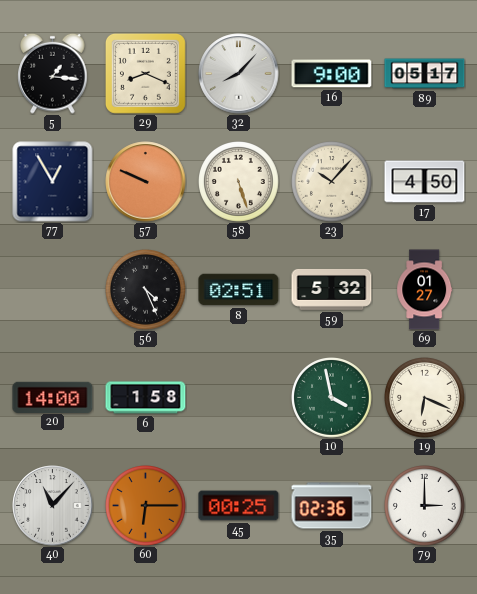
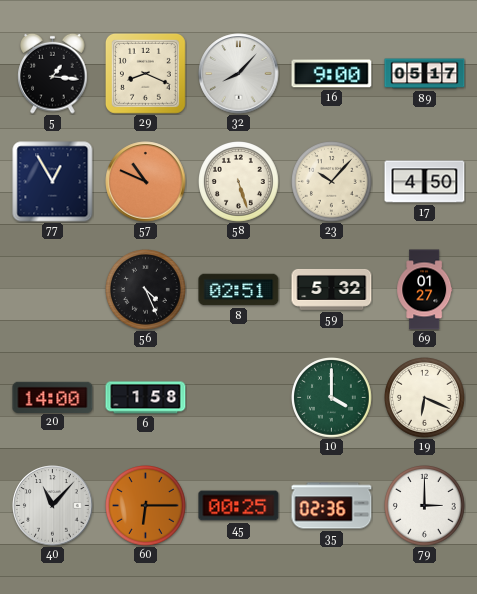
57: 9:49 -> 10:49 (146, 182)
10: 3:58 -> 4:00 (332, 398)
